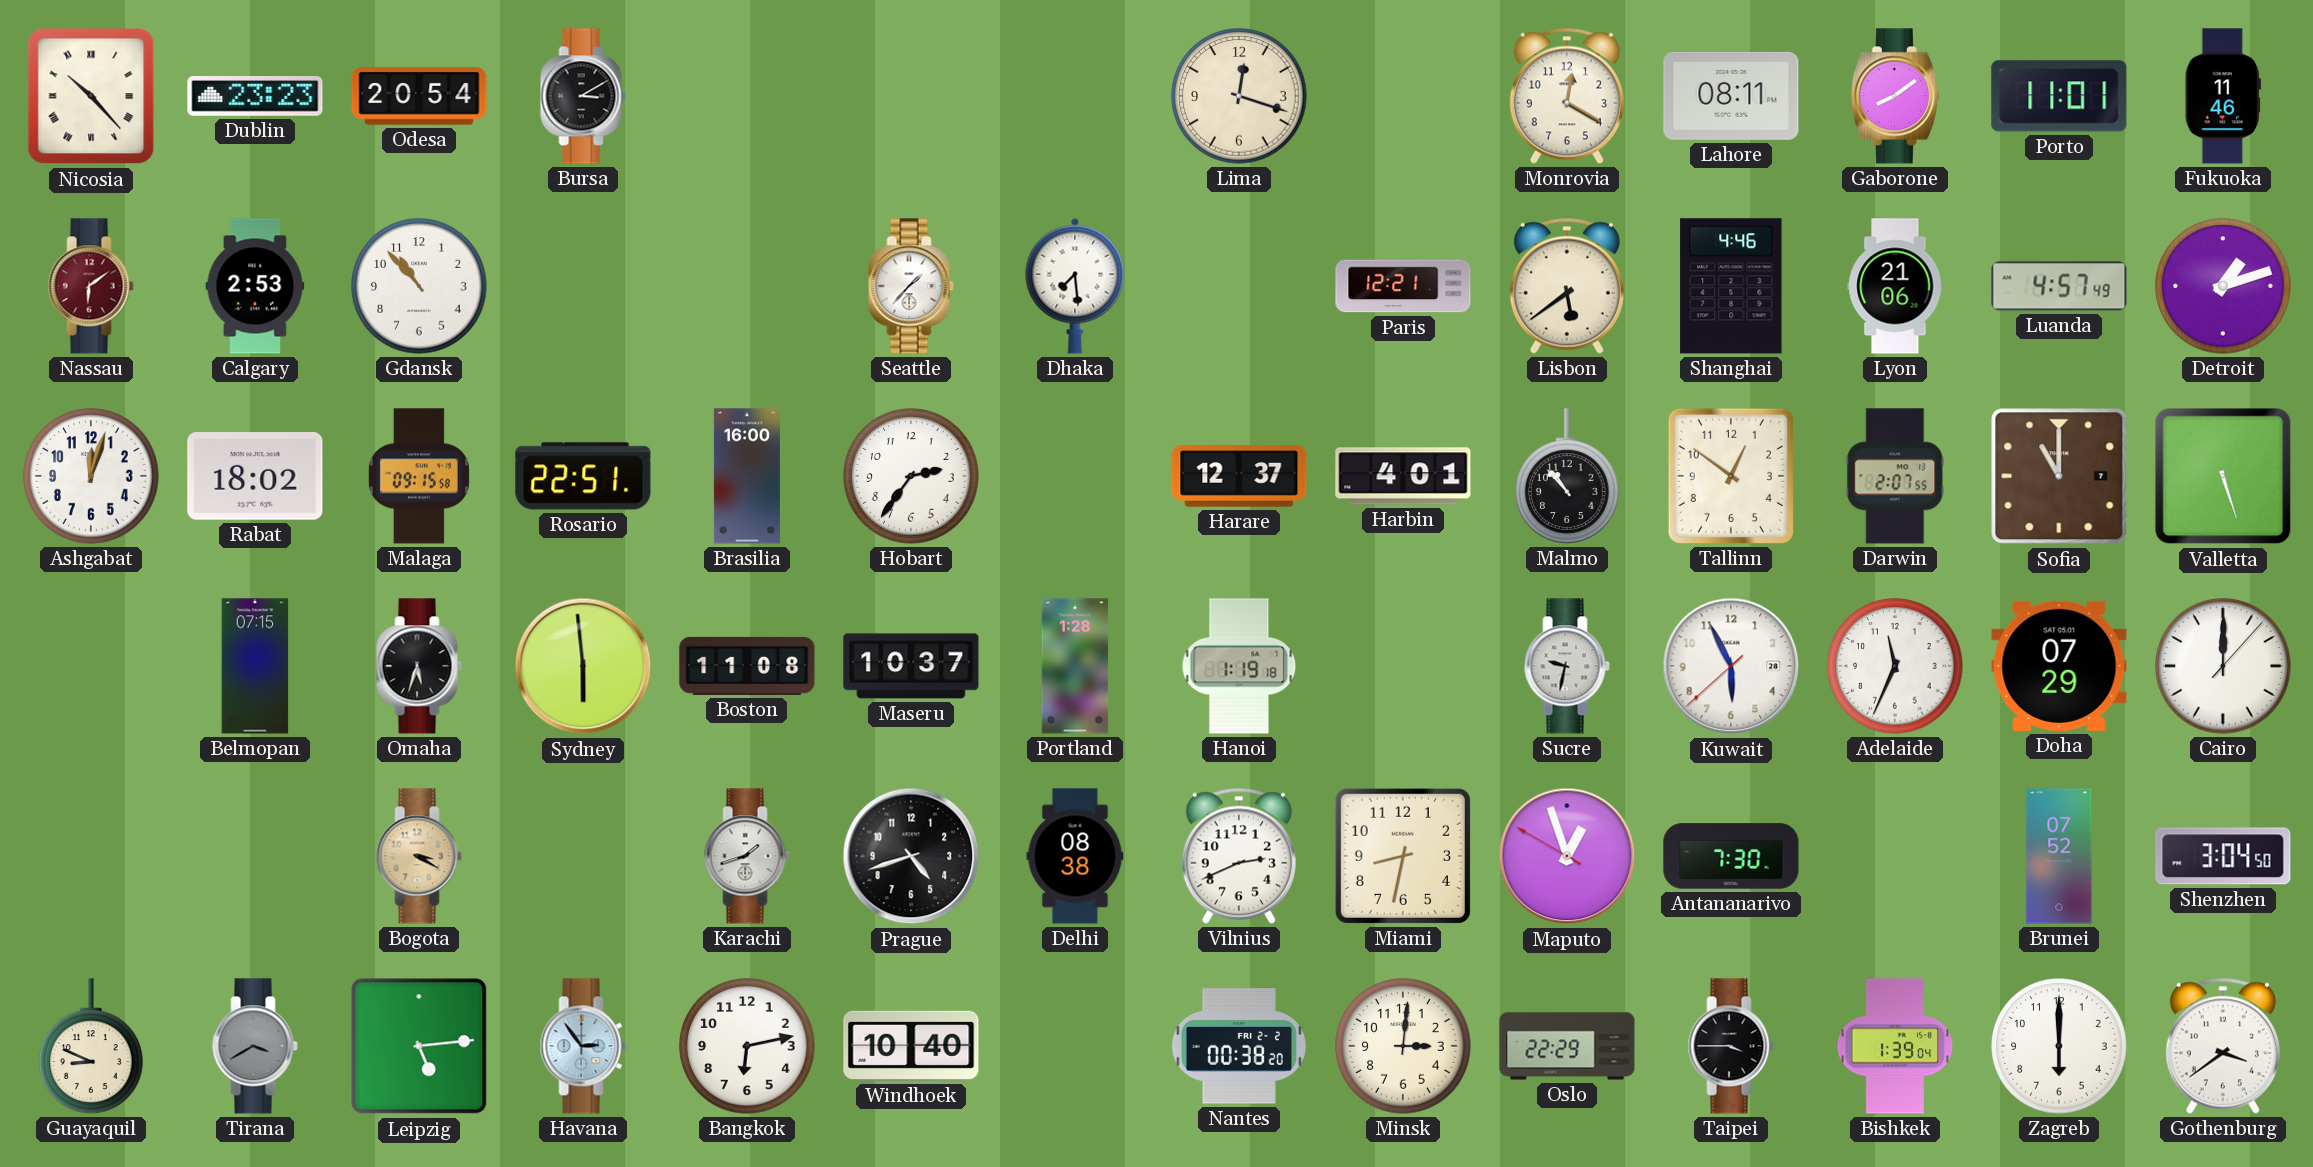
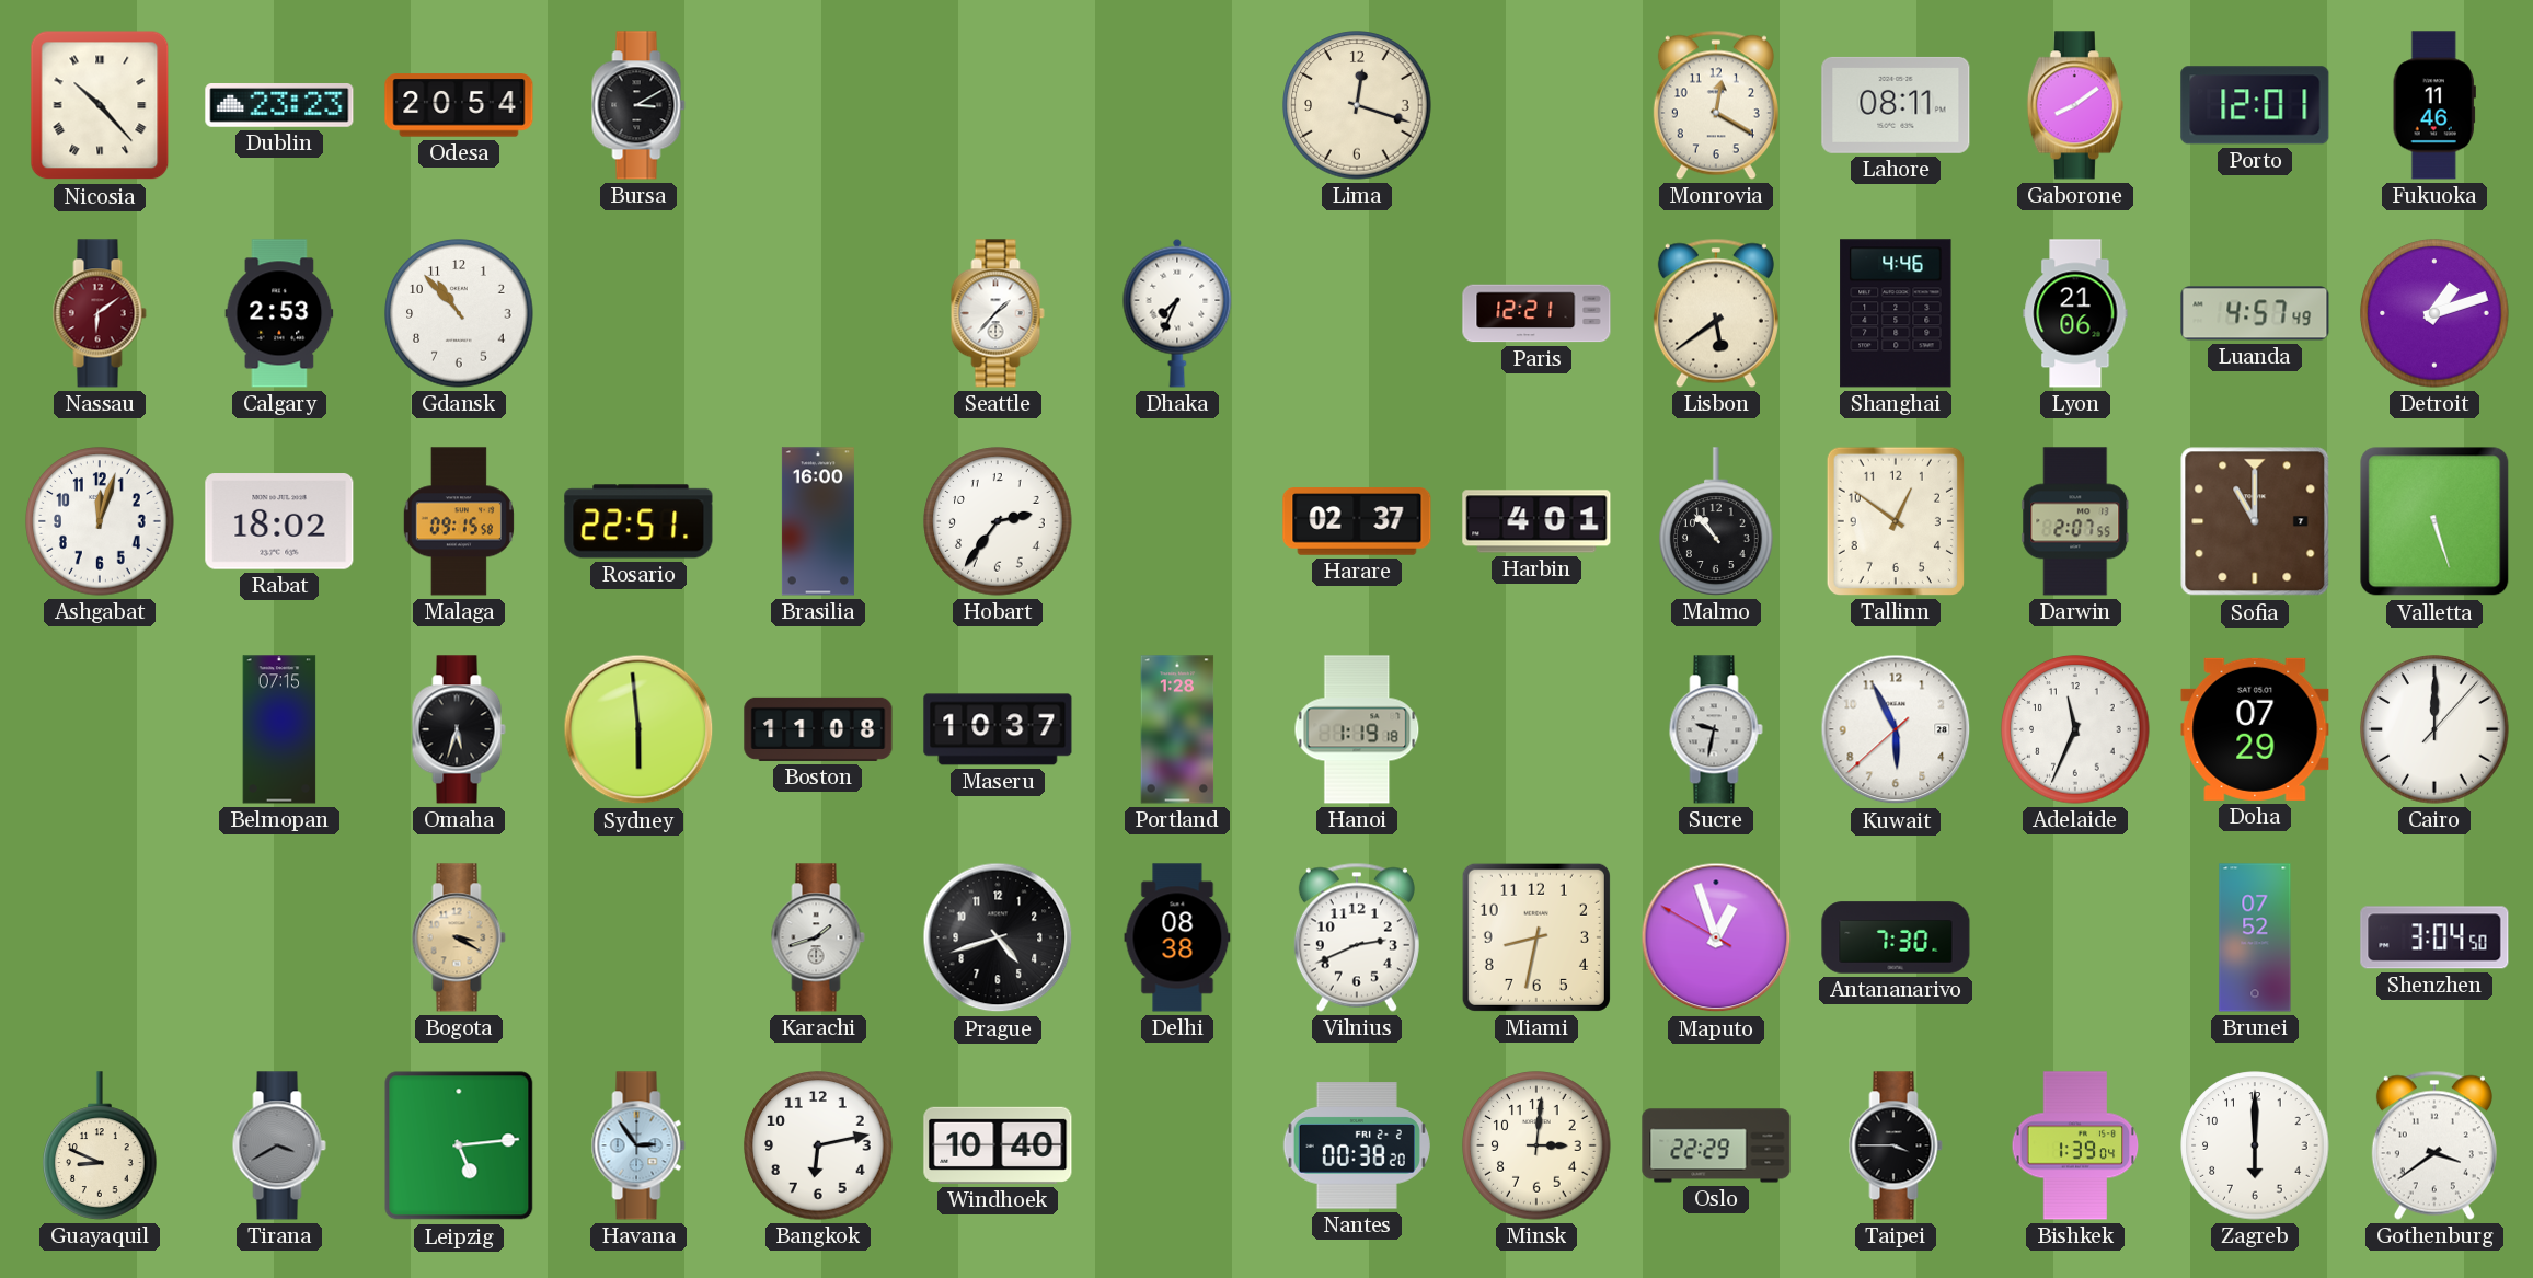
Porto: 11:01 -> 12:01 (2255, 105)
Dhaka: 7:29 -> 7:34 (1177, 313)
Harare: 12:37 -> 02:37 (1357, 521)
